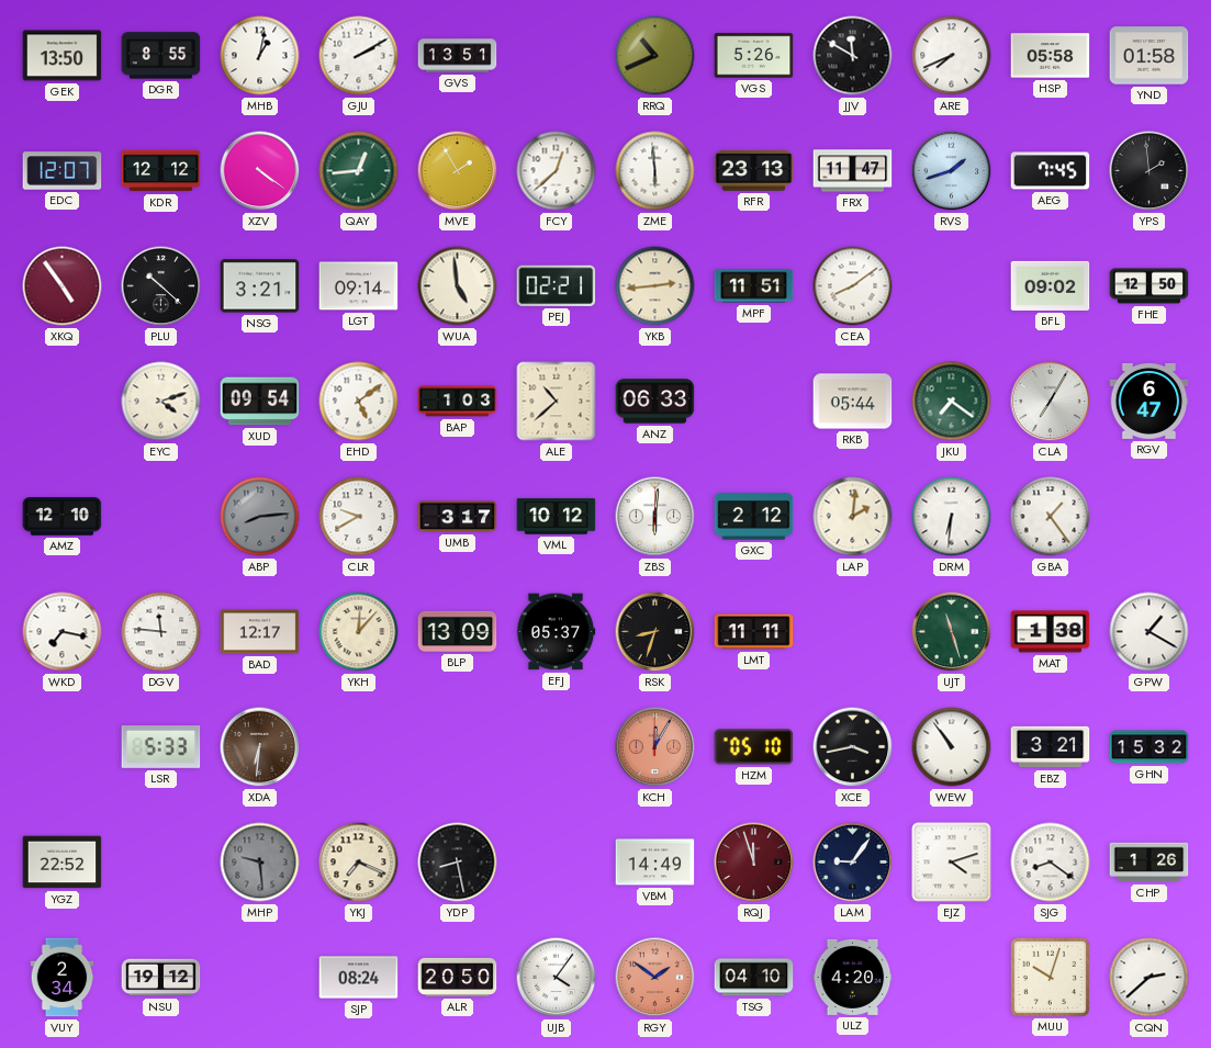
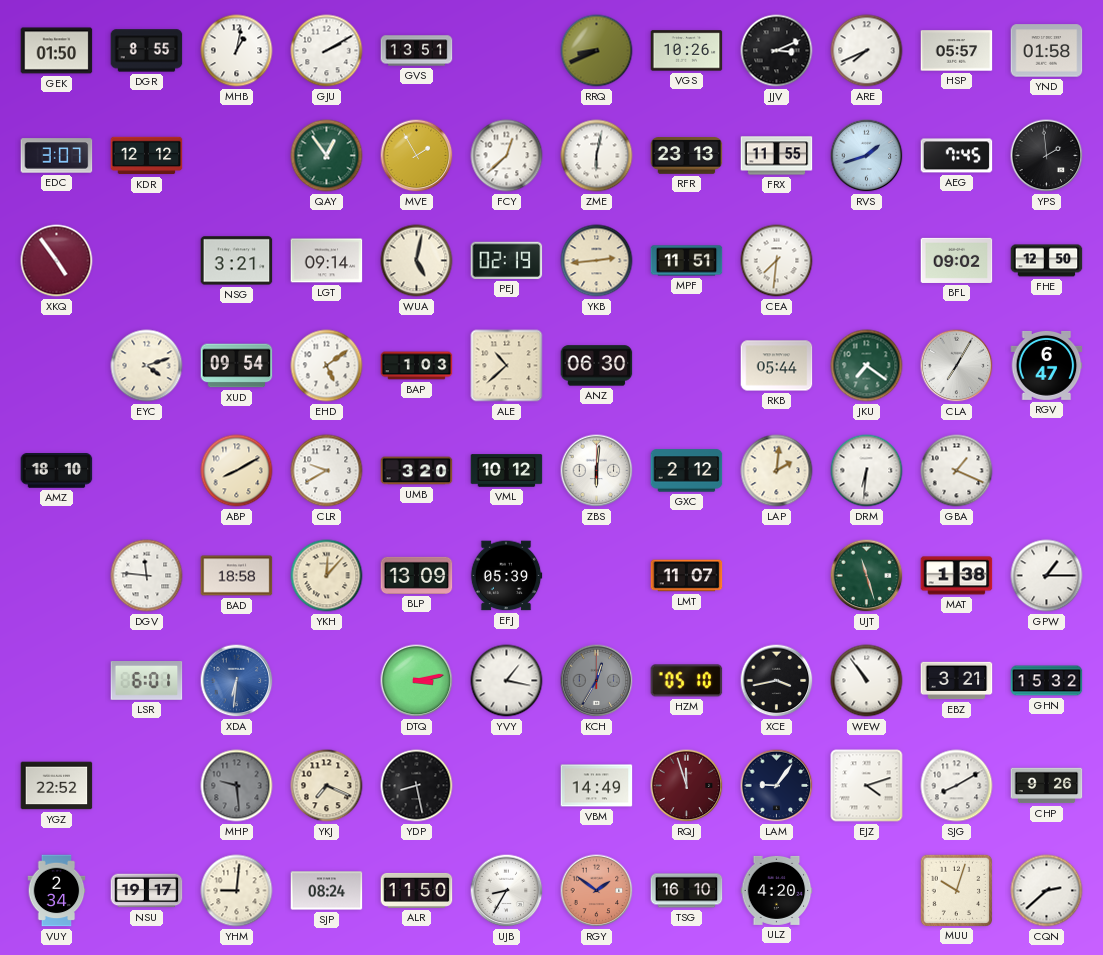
GEK: 13:50 -> 01:50 (57, 51)
RRQ: 10:41 -> 8:41 (597, 51)
VGS: 5:26 -> 10:26 (687, 51)
JJV: 11:50 -> 3:11 (777, 51)
HSP: 05:58 -> 05:57 (957, 51)
EDC: 12:07 -> 3:07 (57, 156)
XZV: 4:21 -> none (260, 171)
QAY: 12:44 -> 12:54 (327, 156)
ZME: 5:59 -> 6:02 (597, 156)
FRX: 11:47 -> 11:55 (777, 156)
PLU: 10:22 -> none (161, 286)
WUA: 4:59 -> 5:02 (417, 261)
PEJ: 02:21 -> 02:19 (507, 260)
CEA: 8:09 -> 7:31 (777, 261)
ANZ: 06:33 -> 06:30 (597, 366)
AMZ: 12:10 -> 18:10 (57, 471)
ABP: 8:14 -> 8:10 (237, 471)
ABP dial: grey -> cream (237, 471)
UMB: 3:17 -> 3:20 (417, 471)
GBA: 1:24 -> 1:19 (957, 471)
WKD: 7:17 -> none (63, 632)
BAD: 12:17 -> 18:58 (237, 576)
EFJ: 05:37 -> 05:39 (506, 576)
RSK: 8:33 -> none (655, 632)
LMT: 11:11 -> 11:07 (687, 576)
GPW: 1:20 -> 1:15 (1047, 576)
LSR: 5:33 -> 6:01 (147, 681)
XDA dial: brown -> blue (237, 681)
DTQ: none -> 3:13 (417, 681)
YVY: none -> 1:17 (507, 681)
KCH: 12:05 -> 12:35 (597, 681)
KCH dial: salmon -> grey (597, 681)
SJG: 8:21 -> 8:10 (957, 786)
CHP: 1:26 -> 9:26 (1047, 786)
NSU: 19:12 -> 19:17 (147, 891)
YHM: none -> 9:01 (237, 891)
ALR: 20:50 -> 11:50 (417, 890)
UJB: 4:06 -> 8:35 (507, 891)
TSG: 04:10 -> 16:10 (687, 891)
